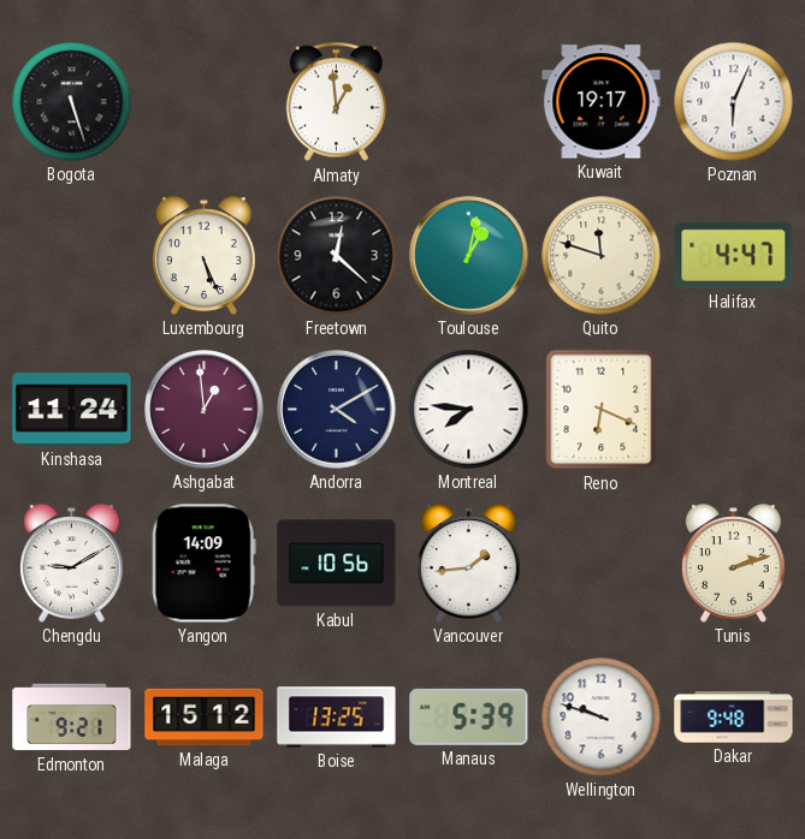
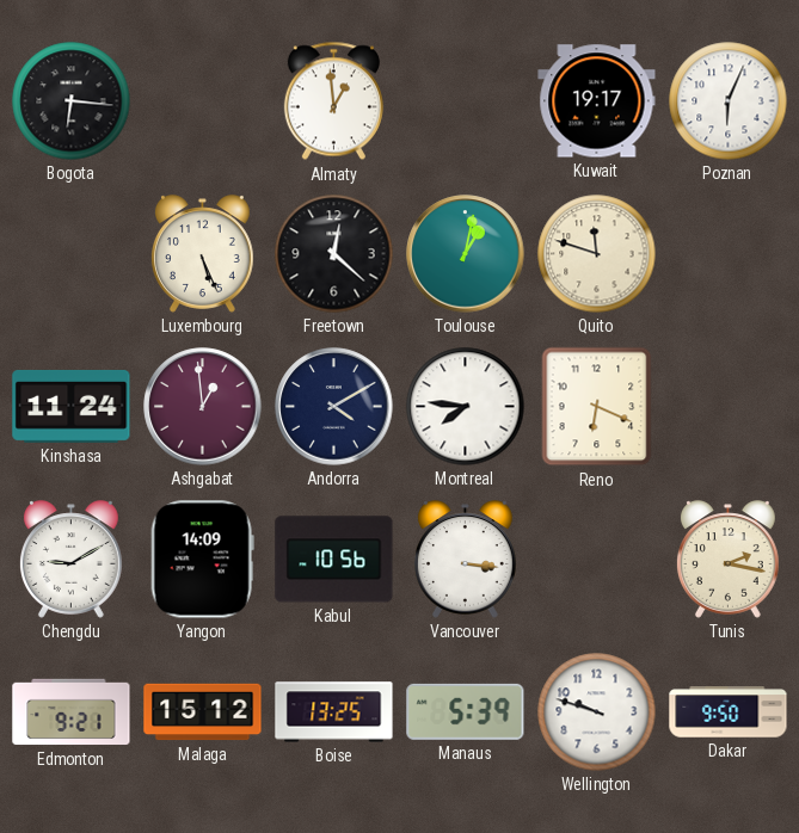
Bogota: 5:27 -> 6:16 (72, 101)
Halifax: 4:47 -> none (734, 255)
Vancouver: 1:44 -> 3:16 (465, 560)
Tunis: 2:12 -> 2:17 (727, 560)
Dakar: 9:48 -> 9:50 (729, 712)
